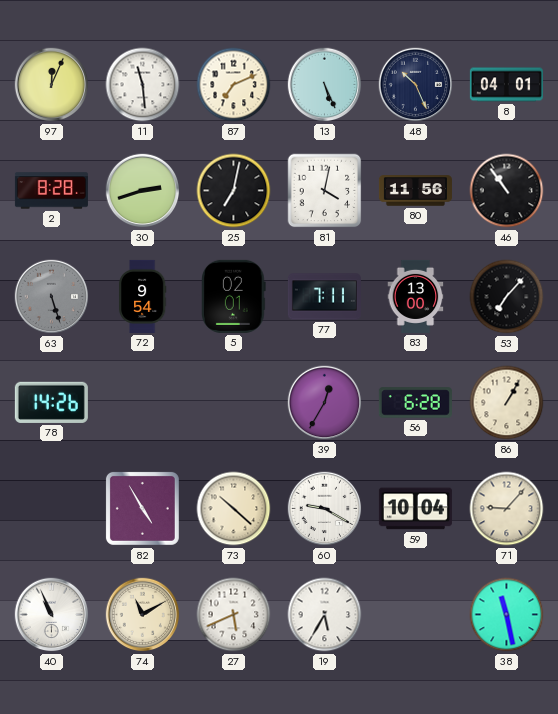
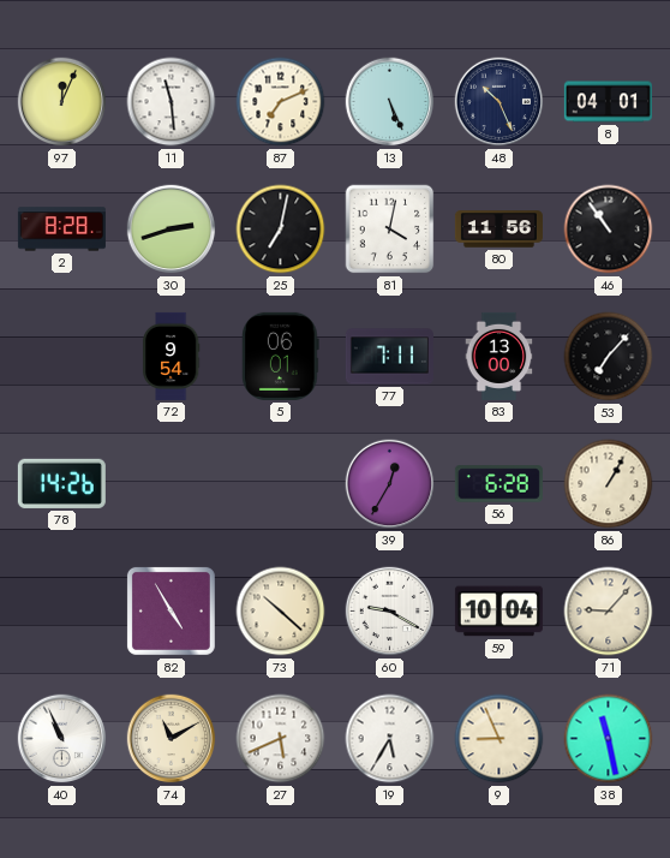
63: 5:27 -> none (52, 297)
5: 02:01 -> 06:01 (281, 356)
9: none -> 8:56 (499, 739)
